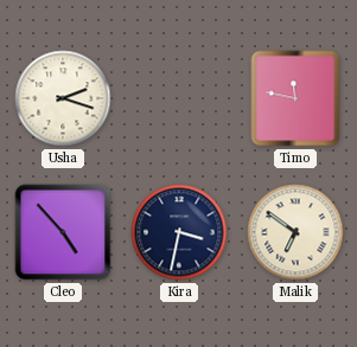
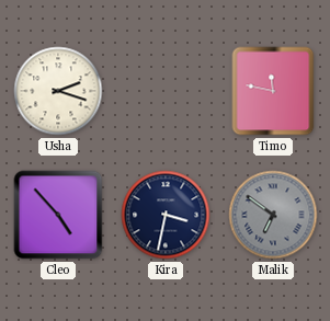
Malik dial: cream -> grey (273, 215)
